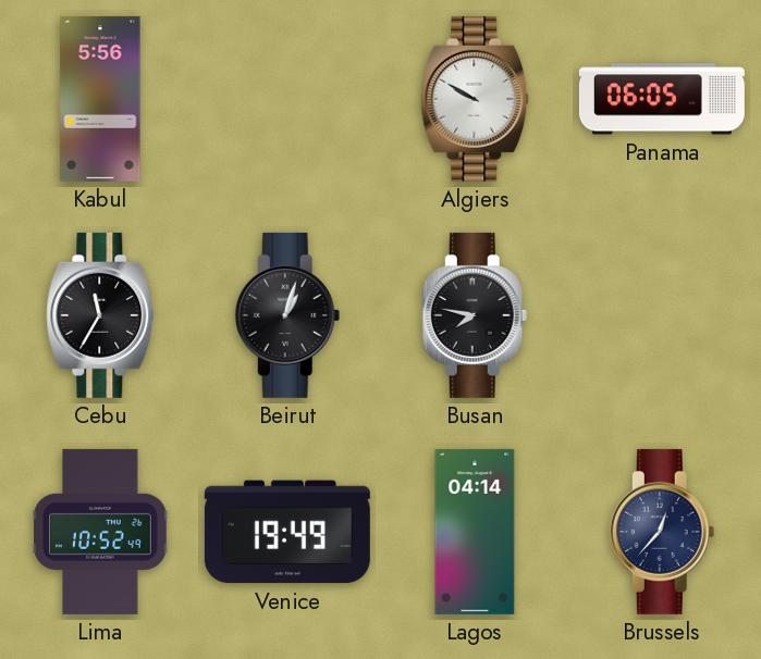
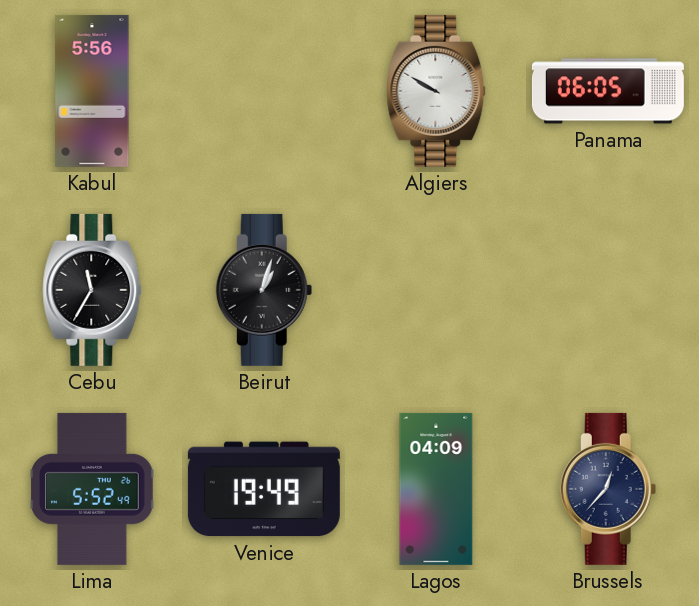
Busan: 7:47 -> none (475, 315)
Lima: 10:52 -> 5:52 (92, 489)
Lagos: 04:14 -> 04:09 (436, 489)
